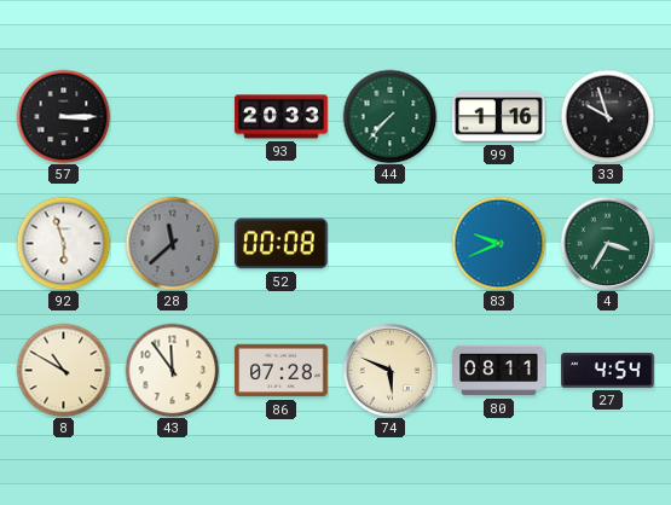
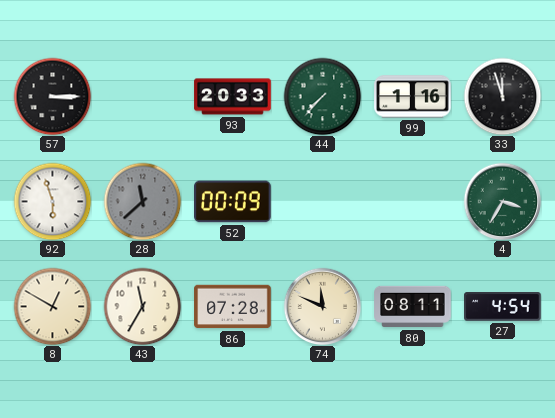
33: 9:57 -> 11:57 (502, 96)
52: 00:08 -> 00:09 (233, 202)
83: 9:41 -> none (498, 243)
8: 10:50 -> 12:50 (52, 306)
43: 11:54 -> 11:35 (142, 306)
74: 5:49 -> 11:49 (322, 306)
